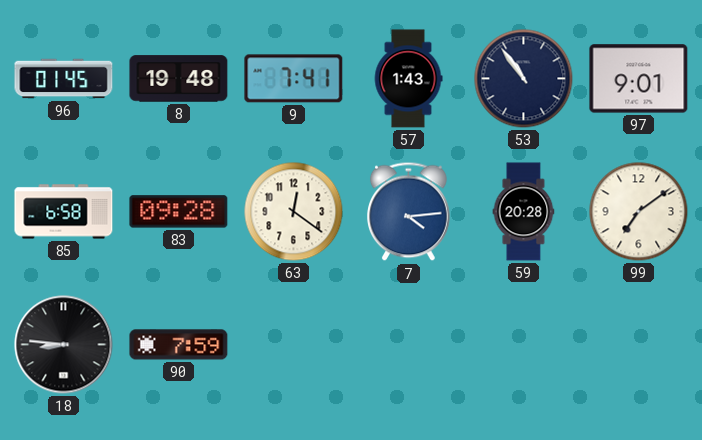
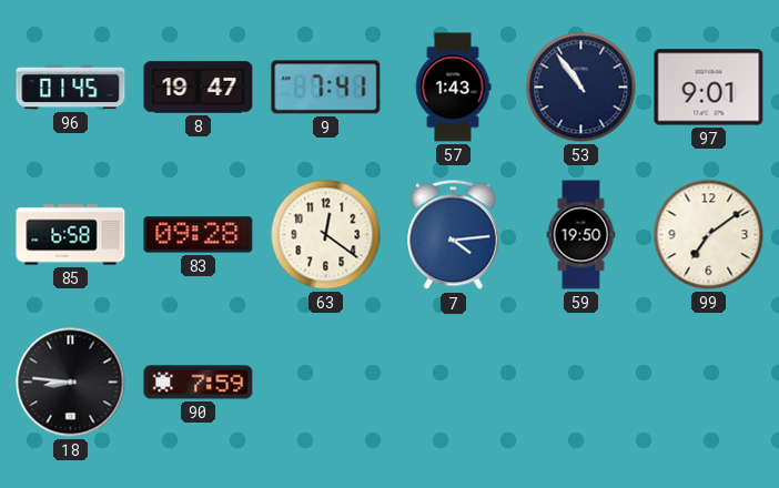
8: 19:48 -> 19:47 (199, 88)
59: 20:28 -> 19:50 (581, 235)
